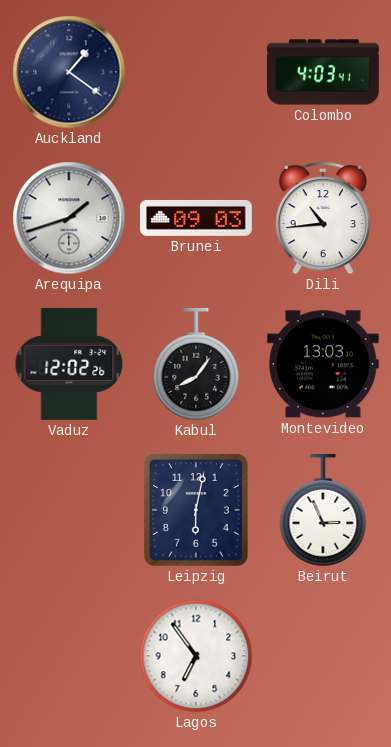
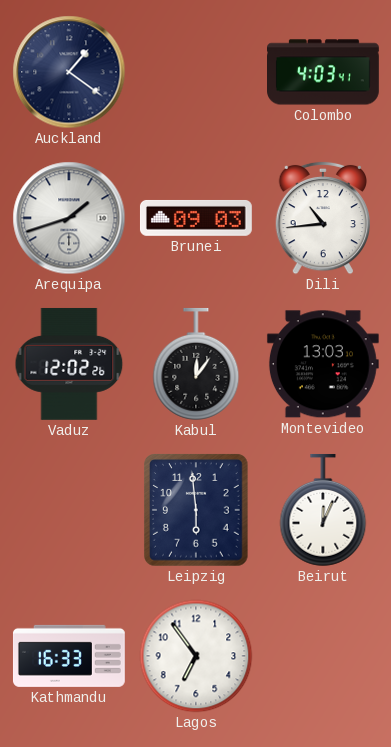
Kabul: 8:06 -> 12:06 (196, 364)
Leipzig: 6:02 -> 5:59 (197, 510)
Beirut: 2:56 -> 12:04 (323, 510)
Kathmandu: none -> 16:33 (69, 656)
